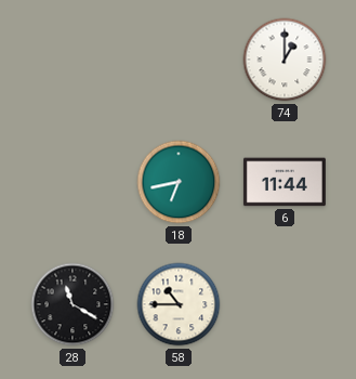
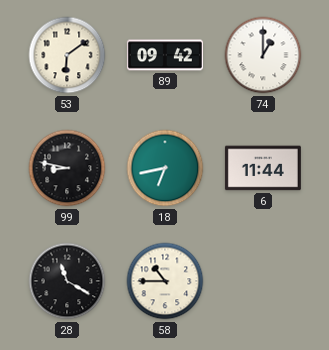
53: none -> 6:09 (67, 55)
89: none -> 09:42 (165, 55)
99: none -> 8:47 (67, 168)
